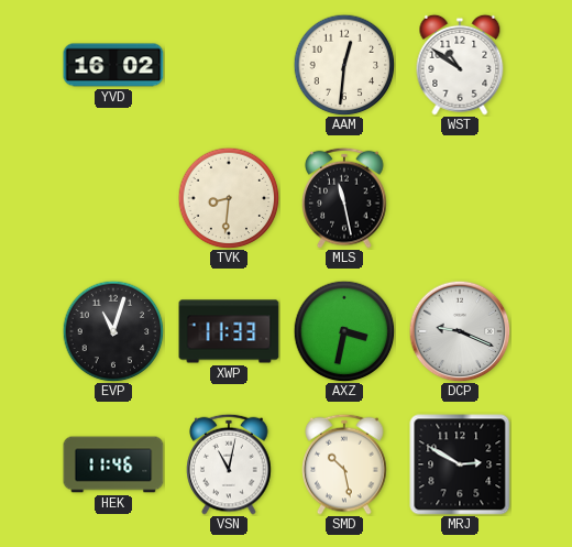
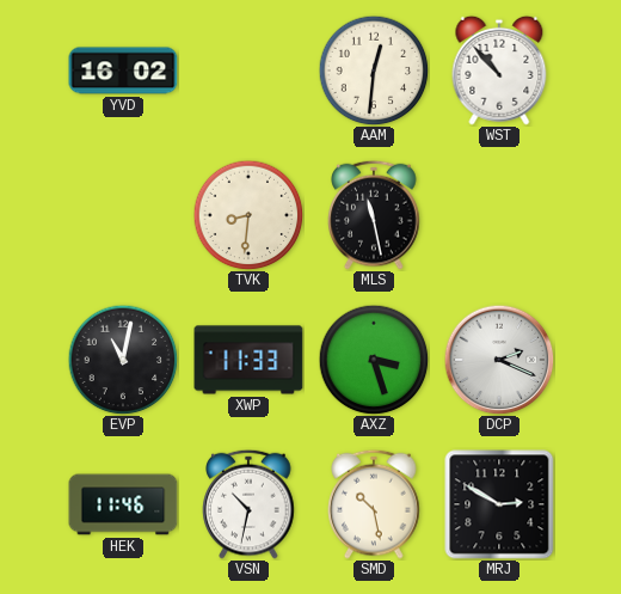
WST: 10:51 -> 10:53 (499, 71)
EVP: 11:03 -> 11:02 (123, 360)
AXZ: 3:32 -> 3:27 (374, 360)
DCP: 9:19 -> 2:19 (499, 360)
VSN: 11:02 -> 10:32 (248, 504)
